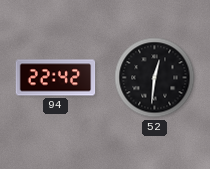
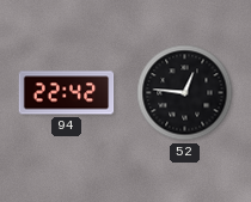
52: 12:31 -> 12:46 (185, 93)
